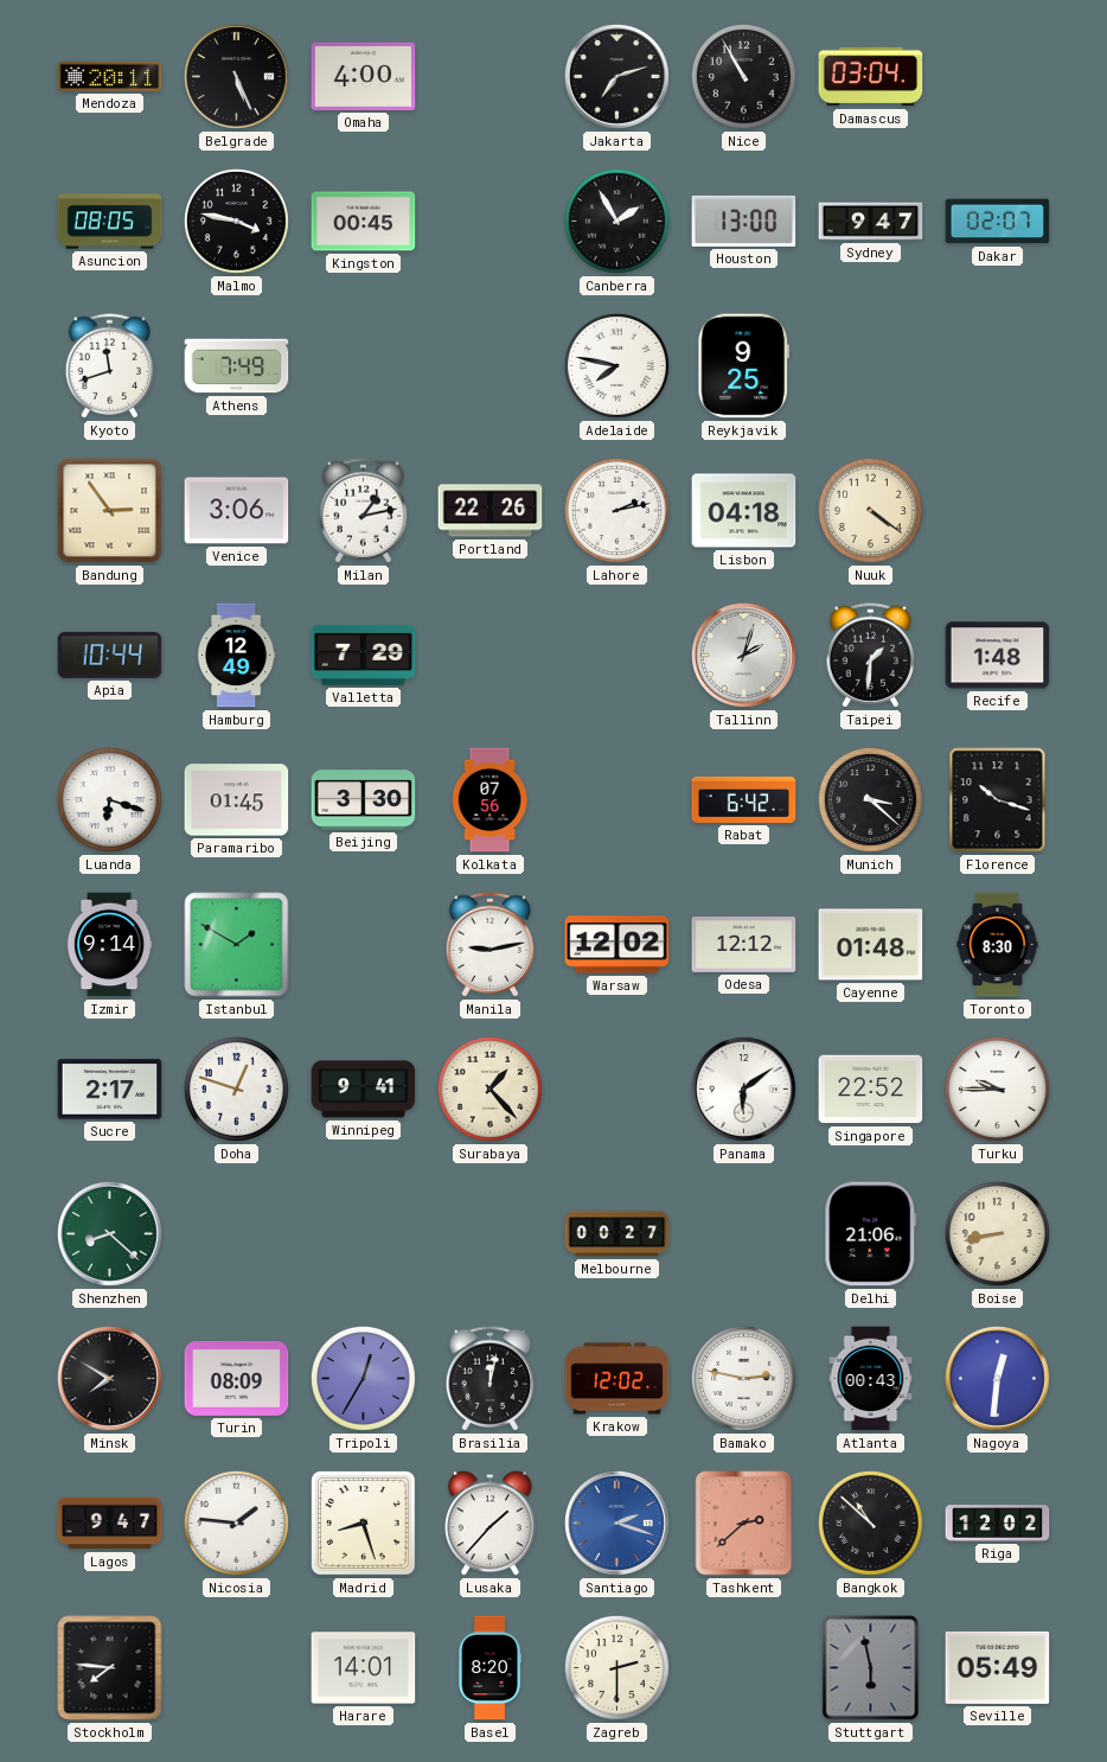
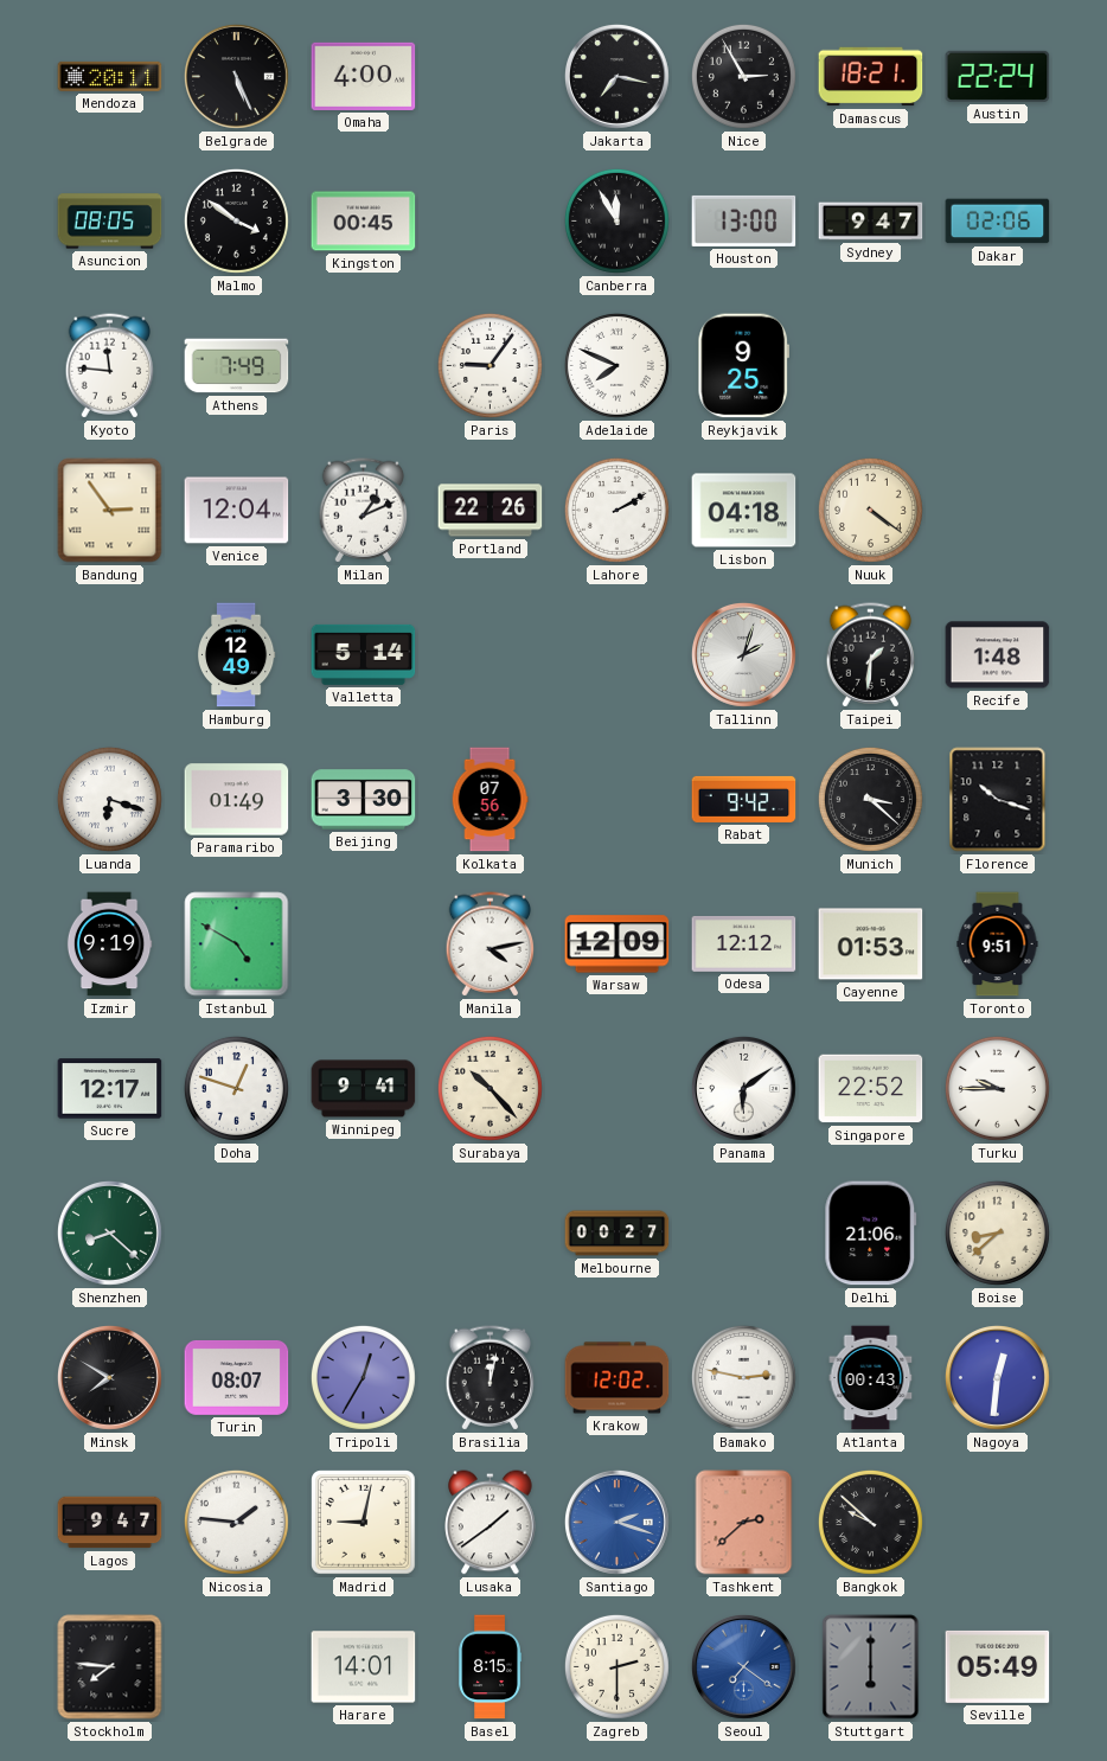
Jakarta: 7:12 -> 7:17 (616, 76)
Nice: 10:55 -> 2:55 (743, 76)
Damascus: 03:04 -> 18:21 (871, 77)
Austin: none -> 22:24 (998, 76)
Malmo: 3:47 -> 3:51 (236, 220)
Canberra: 1:55 -> 11:55 (616, 220)
Dakar: 02:07 -> 02:06 (998, 222)
Kyoto: 11:42 -> 11:46 (110, 366)
Paris: none -> 9:06 (489, 365)
Adelaide: 7:47 -> 7:49 (616, 365)
Venice: 3:06 -> 12:04 (237, 511)
Milan: 1:13 -> 1:11 (364, 511)
Lahore: 2:13 -> 2:10 (616, 510)
Apia: 10:44 -> none (110, 655)
Valletta: 7:29 -> 5:14 (364, 654)
Paramaribo: 01:45 -> 01:49 (237, 800)
Rabat: 6:42 -> 9:42 (744, 799)
Izmir: 9:14 -> 9:19 (109, 944)
Istanbul: 1:50 -> 4:50 (237, 944)
Manila: 9:13 -> 4:13 (491, 944)
Warsaw: 12:02 -> 12:09 (618, 944)
Cayenne: 01:48 -> 01:53 (871, 944)
Toronto: 8:30 -> 9:51 (998, 944)
Sucre: 2:17 -> 12:17 (110, 1089)
Surabaya: 1:23 -> 10:23 (489, 1088)
Boise: 8:43 -> 8:38 (997, 1232)
Turin: 08:09 -> 08:07 (237, 1377)
Madrid: 8:27 -> 9:02 (364, 1523)
Lusaka: 1:37 -> 1:39 (491, 1523)
Bangkok: 10:52 -> 9:52 (870, 1522)
Riga: 12:02 -> none (998, 1524)
Basel: 8:20 -> 8:15 (489, 1667)
Seoul: none -> 7:21 (743, 1666)
Stuttgart: 5:58 -> 6:00 (871, 1667)
